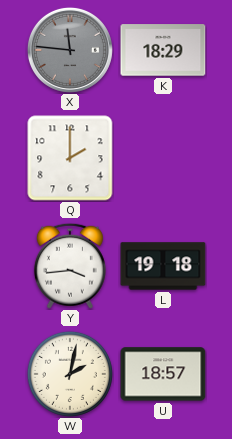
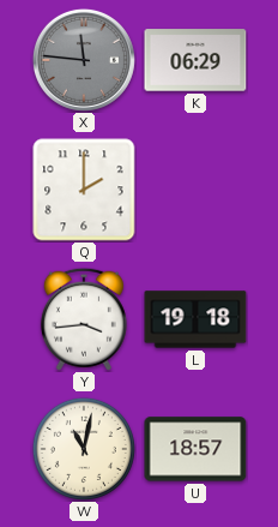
K: 18:29 -> 06:29 (195, 60)
W: 2:02 -> 11:02 (84, 449)
